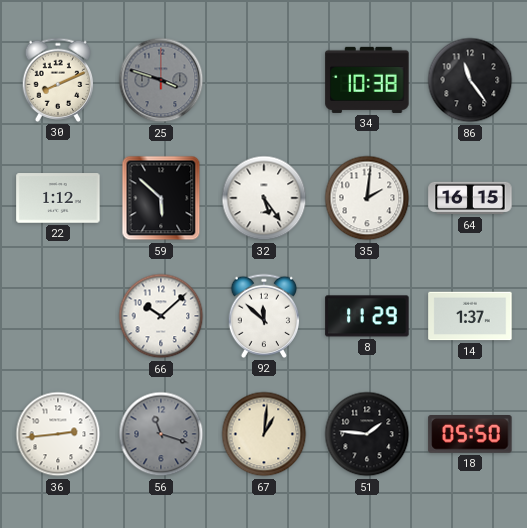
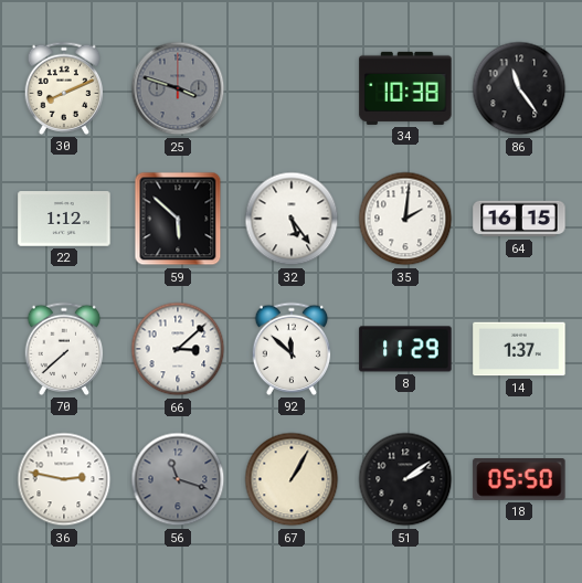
70: none -> 7:38 (64, 349)
66: 10:08 -> 3:08 (178, 349)
36: 2:44 -> 2:47 (64, 479)
67: 1:01 -> 1:05 (292, 479)
51: 1:46 -> 2:09 (405, 479)
